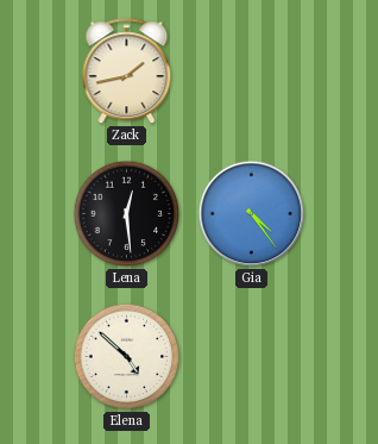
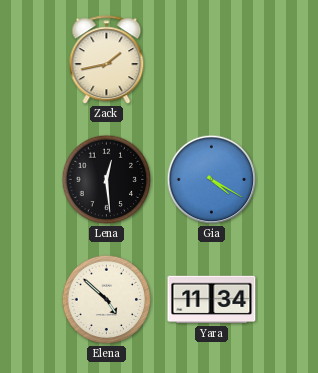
Gia: 4:24 -> 4:20 (212, 180)
Yara: none -> 11:34 (212, 300)
